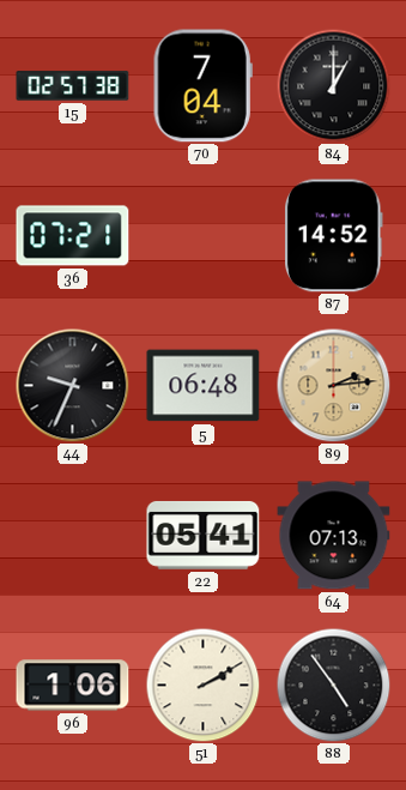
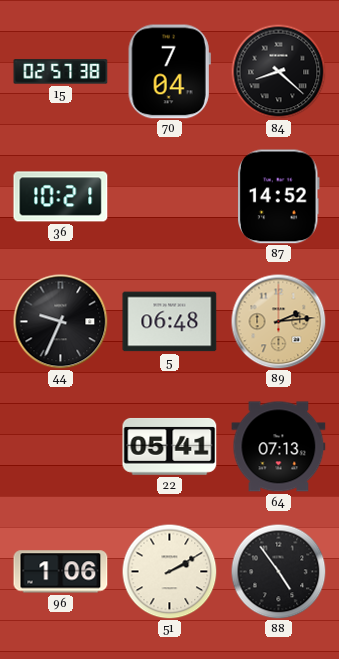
84: 1:00 -> 8:22 (278, 71)
36: 07:21 -> 10:21 (61, 197)
